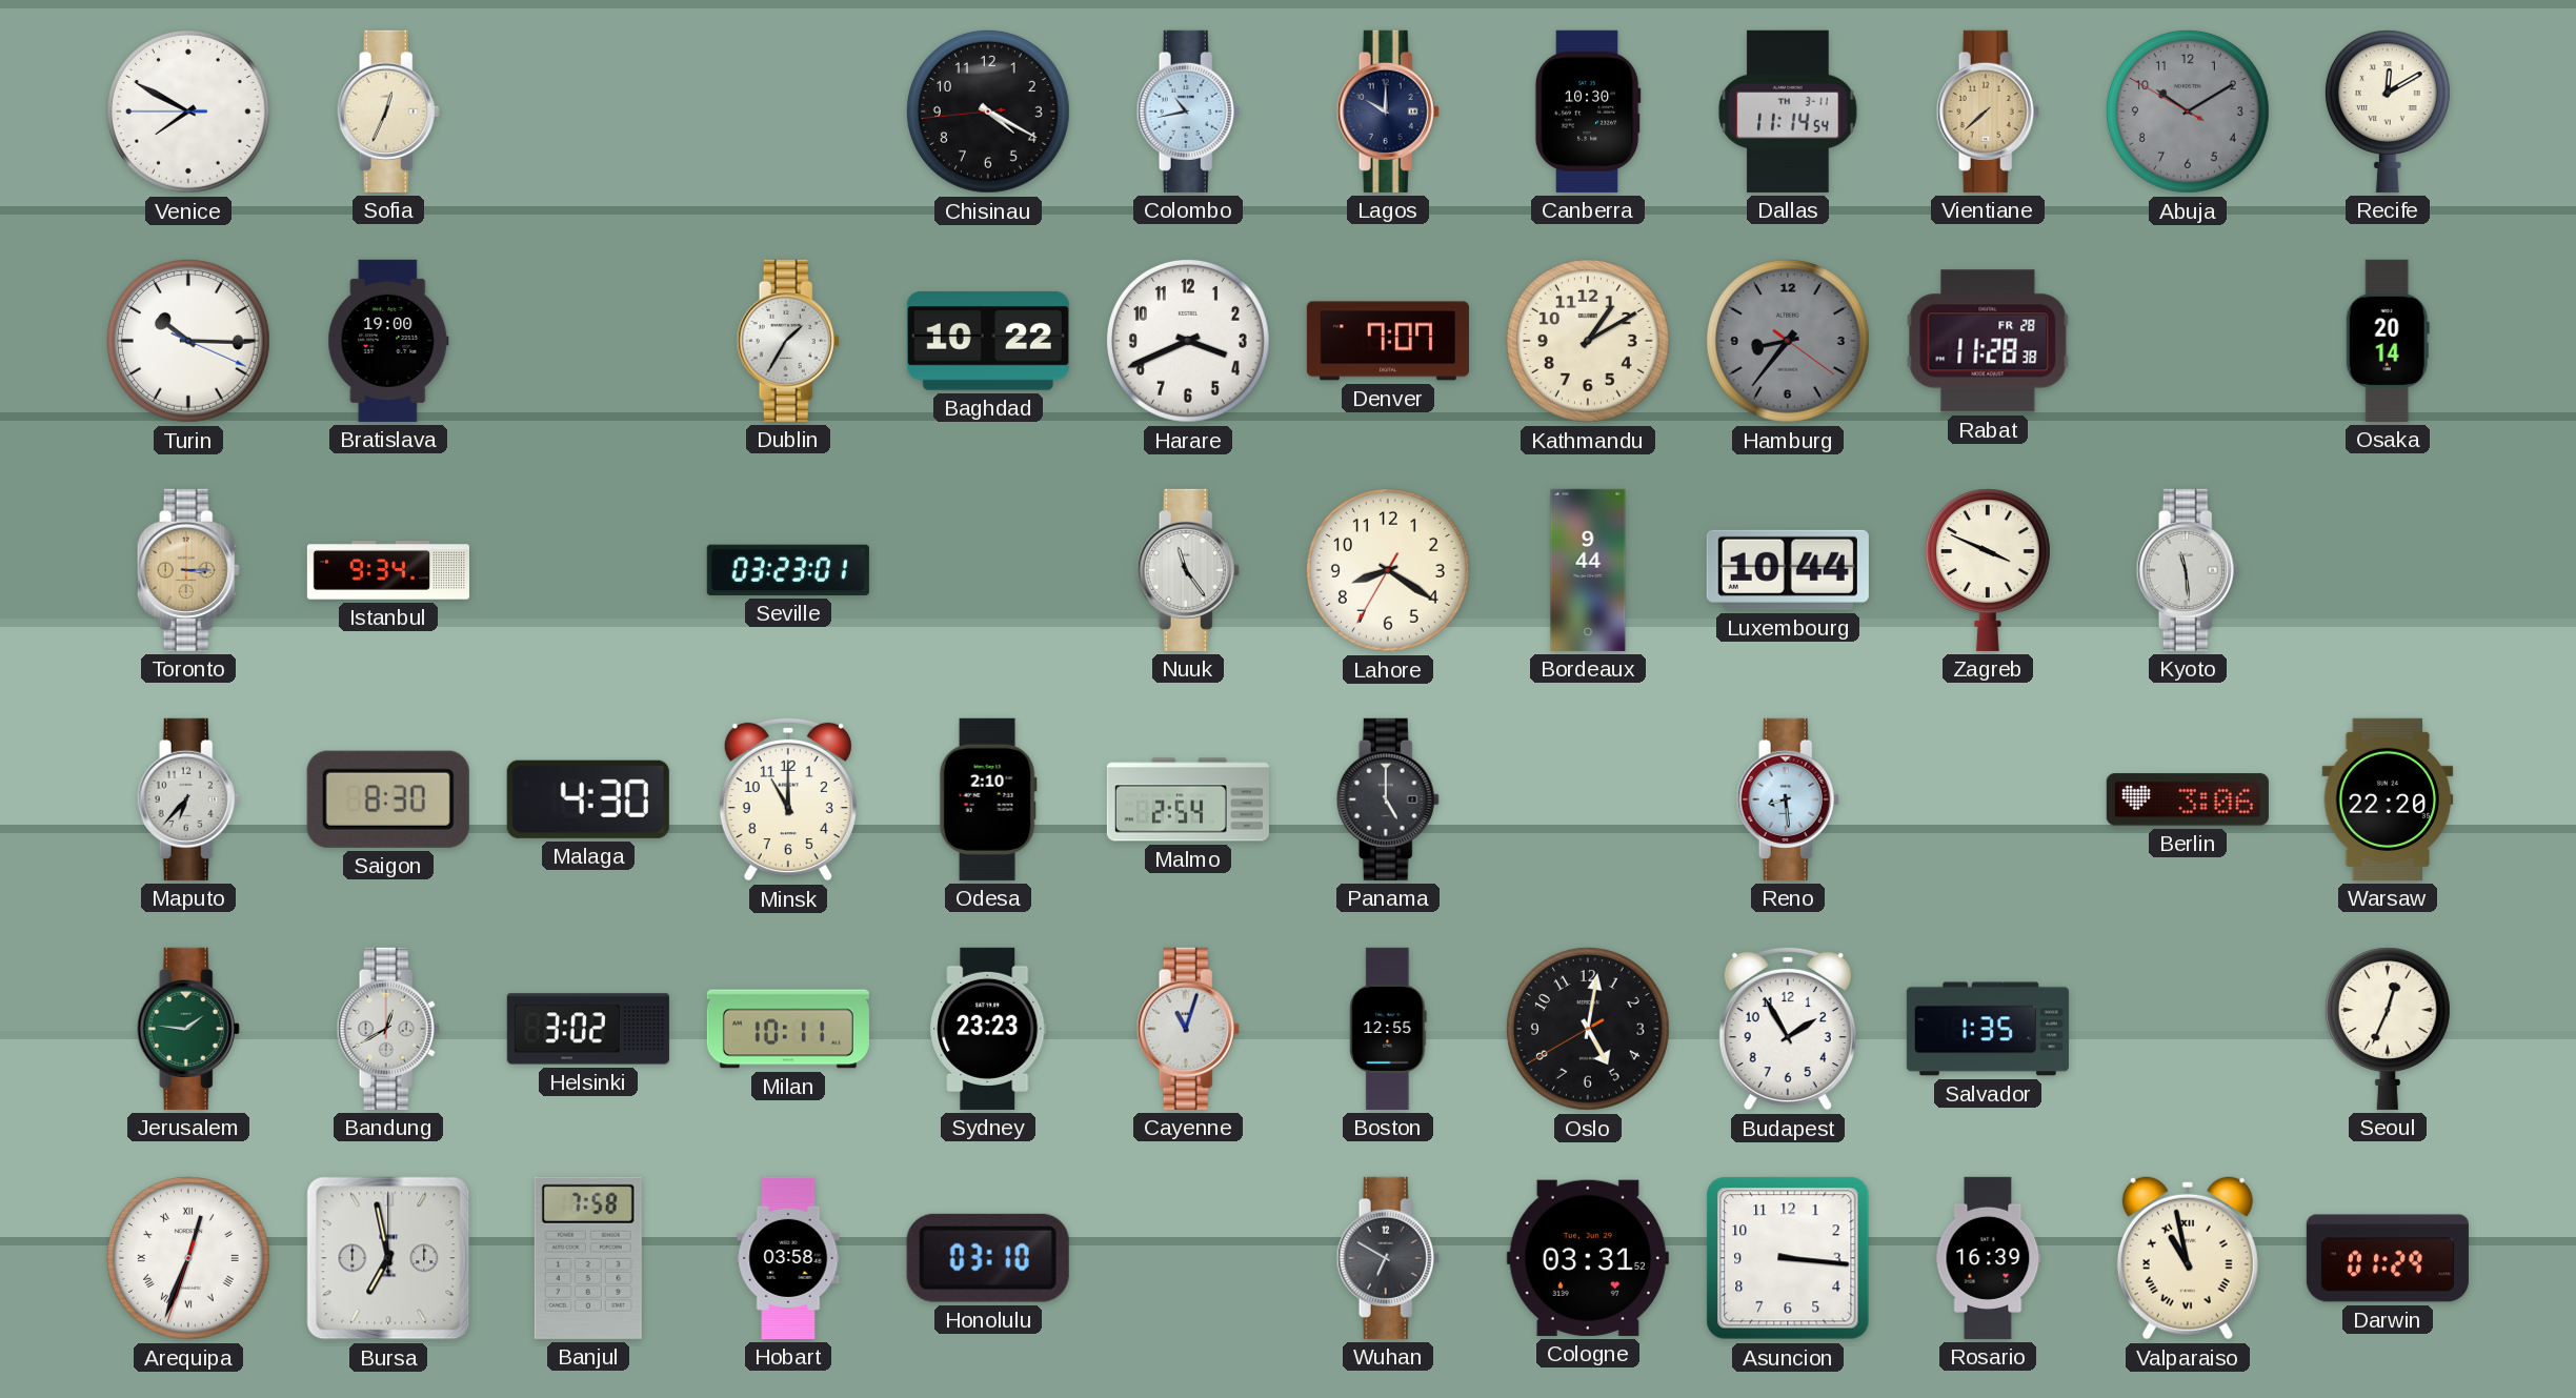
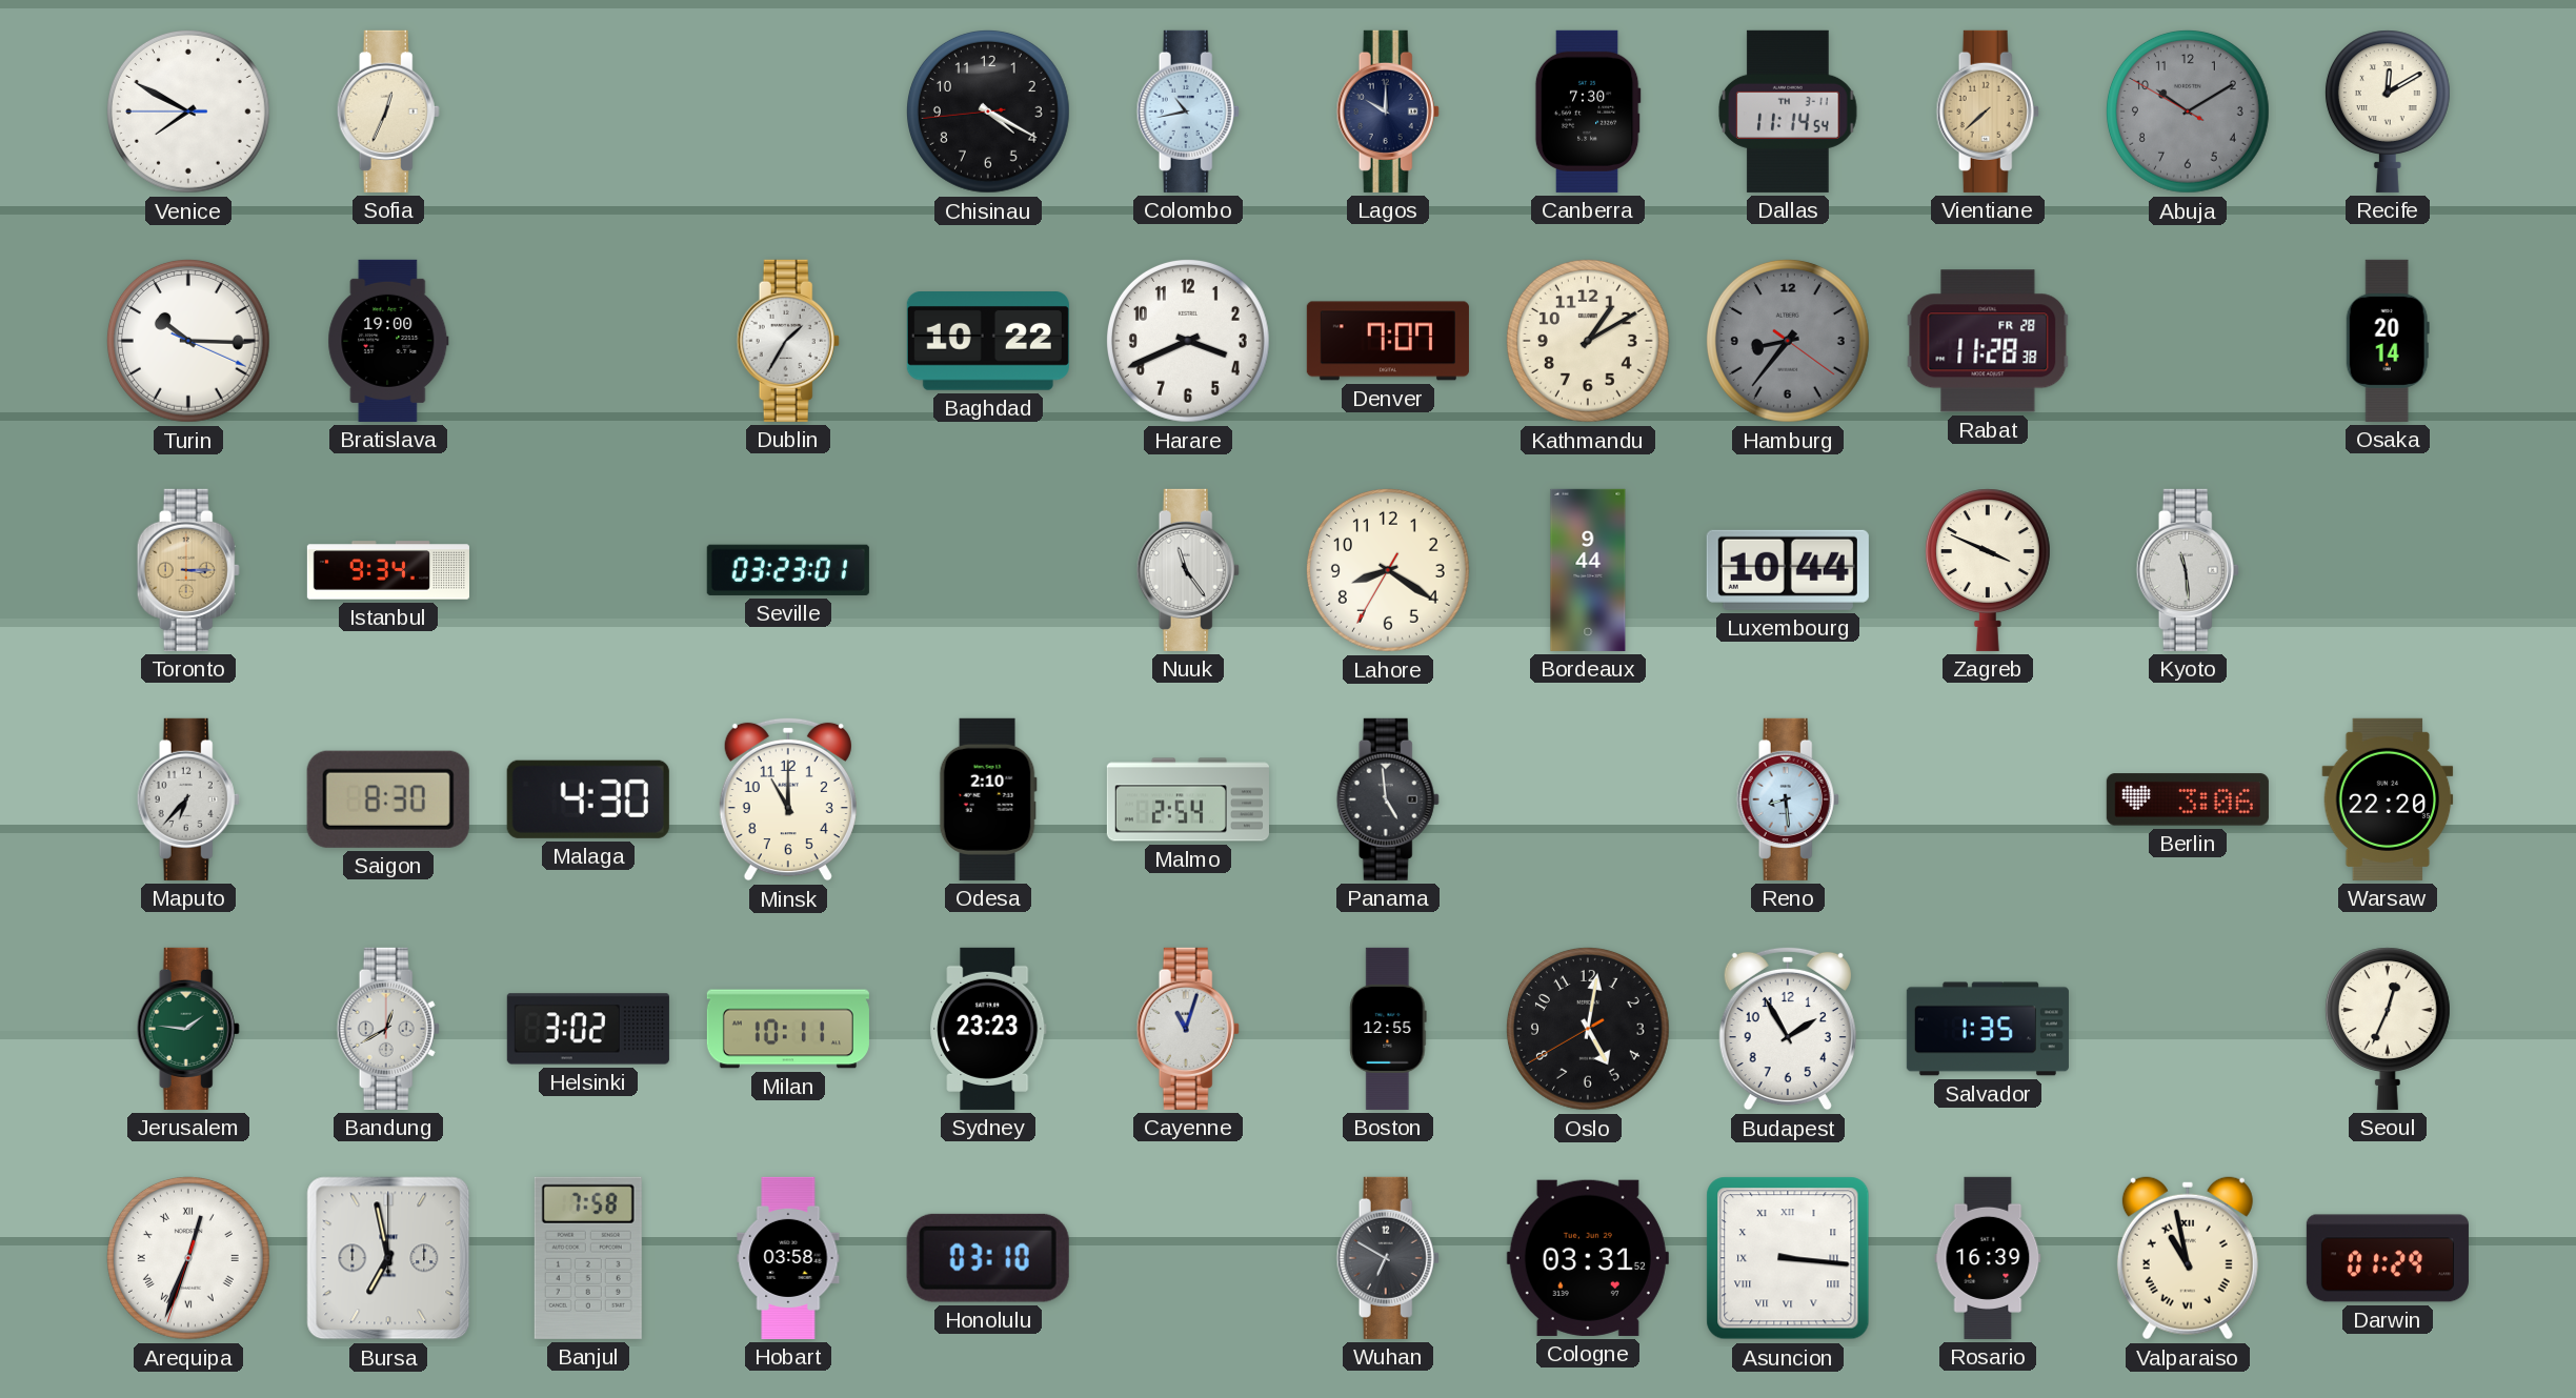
Canberra: 10:30 -> 7:30 (1588, 112)
Panama: 5:00 -> 4:59 (1388, 799)
Asuncion numerals: Arabic -> Roman (1788, 1258)
